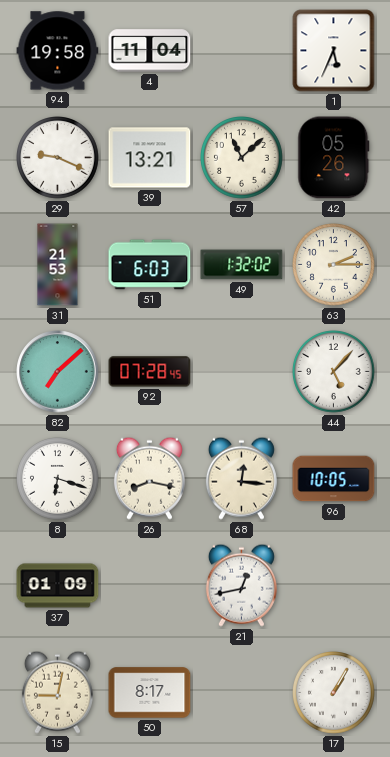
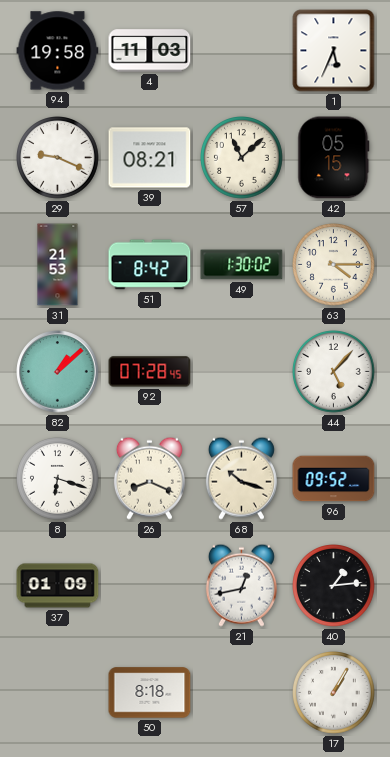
4: 11:04 -> 11:03 (150, 51)
39: 13:21 -> 08:21 (150, 158)
42: 05:26 -> 05:15 (334, 158)
51: 6:03 -> 8:42 (150, 265)
49: 1:32 -> 1:30 (242, 265)
63: 2:15 -> 4:15 (334, 265)
82: 7:08 -> 1:08 (58, 372)
26: 8:17 -> 8:19 (149, 478)
68: 12:16 -> 10:18 (241, 478)
96: 10:05 -> 09:52 (334, 479)
40: none -> 1:14 (334, 586)
15: 9:02 -> none (57, 692)
50: 8:17 -> 8:18 (150, 693)
